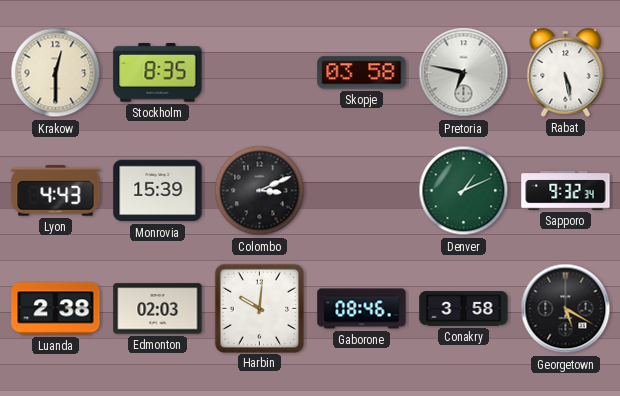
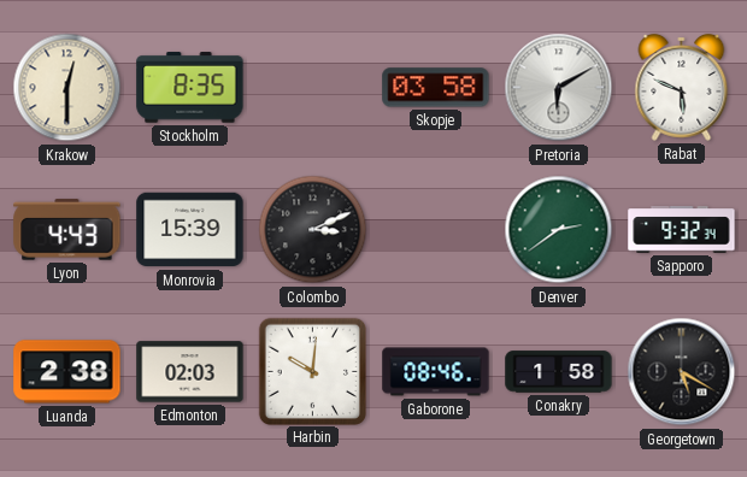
Pretoria: 6:47 -> 6:10 (559, 88)
Rabat: 5:28 -> 5:49 (682, 87)
Denver: 1:11 -> 2:39 (559, 230)
Conakry: 3:58 -> 1:58 (559, 372)
